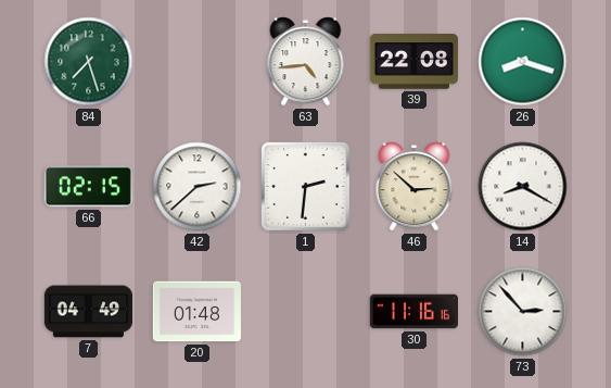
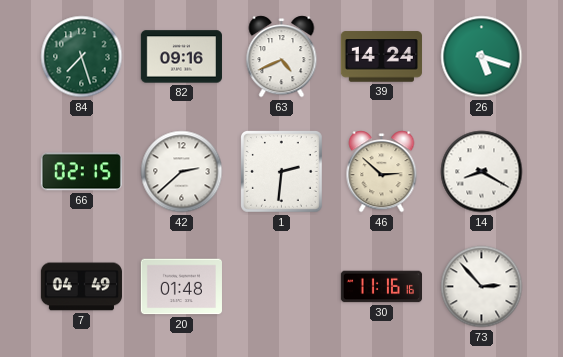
82: none -> 09:16 (181, 57)
63: 4:44 -> 4:41 (282, 57)
39: 22:08 -> 14:24 (381, 57)
26: 8:18 -> 5:18 (482, 57)
